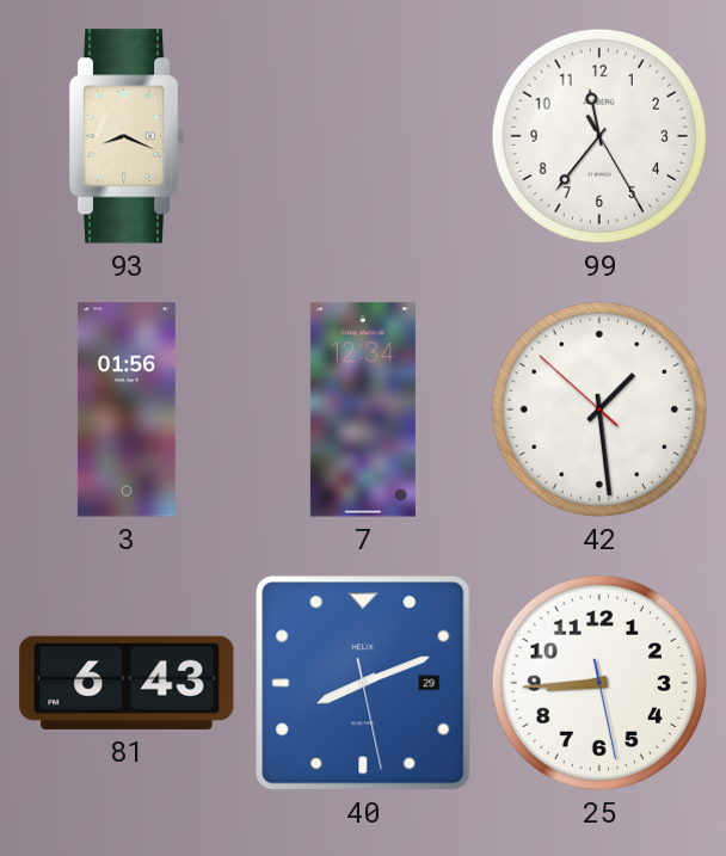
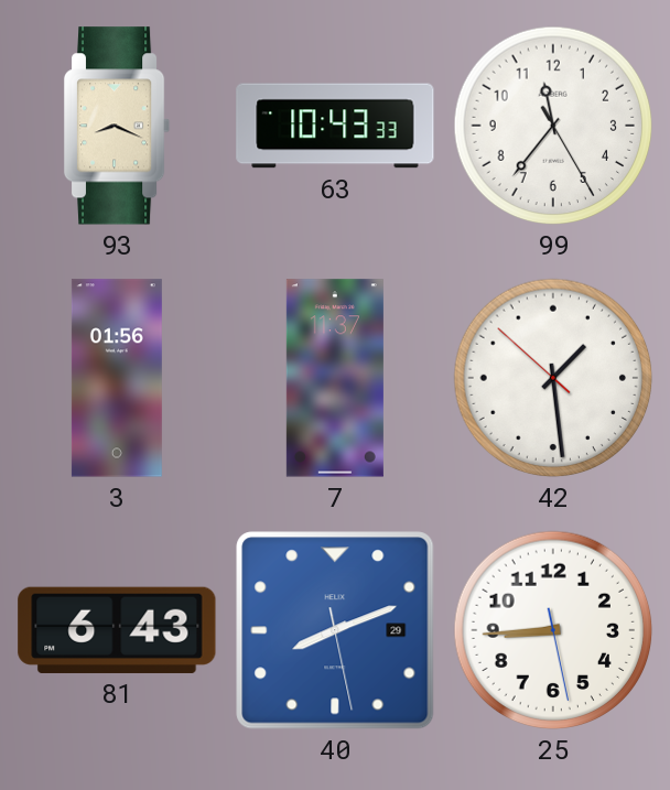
63: none -> 10:43 (335, 126)
7: 12:34 -> 11:37 (335, 378)
